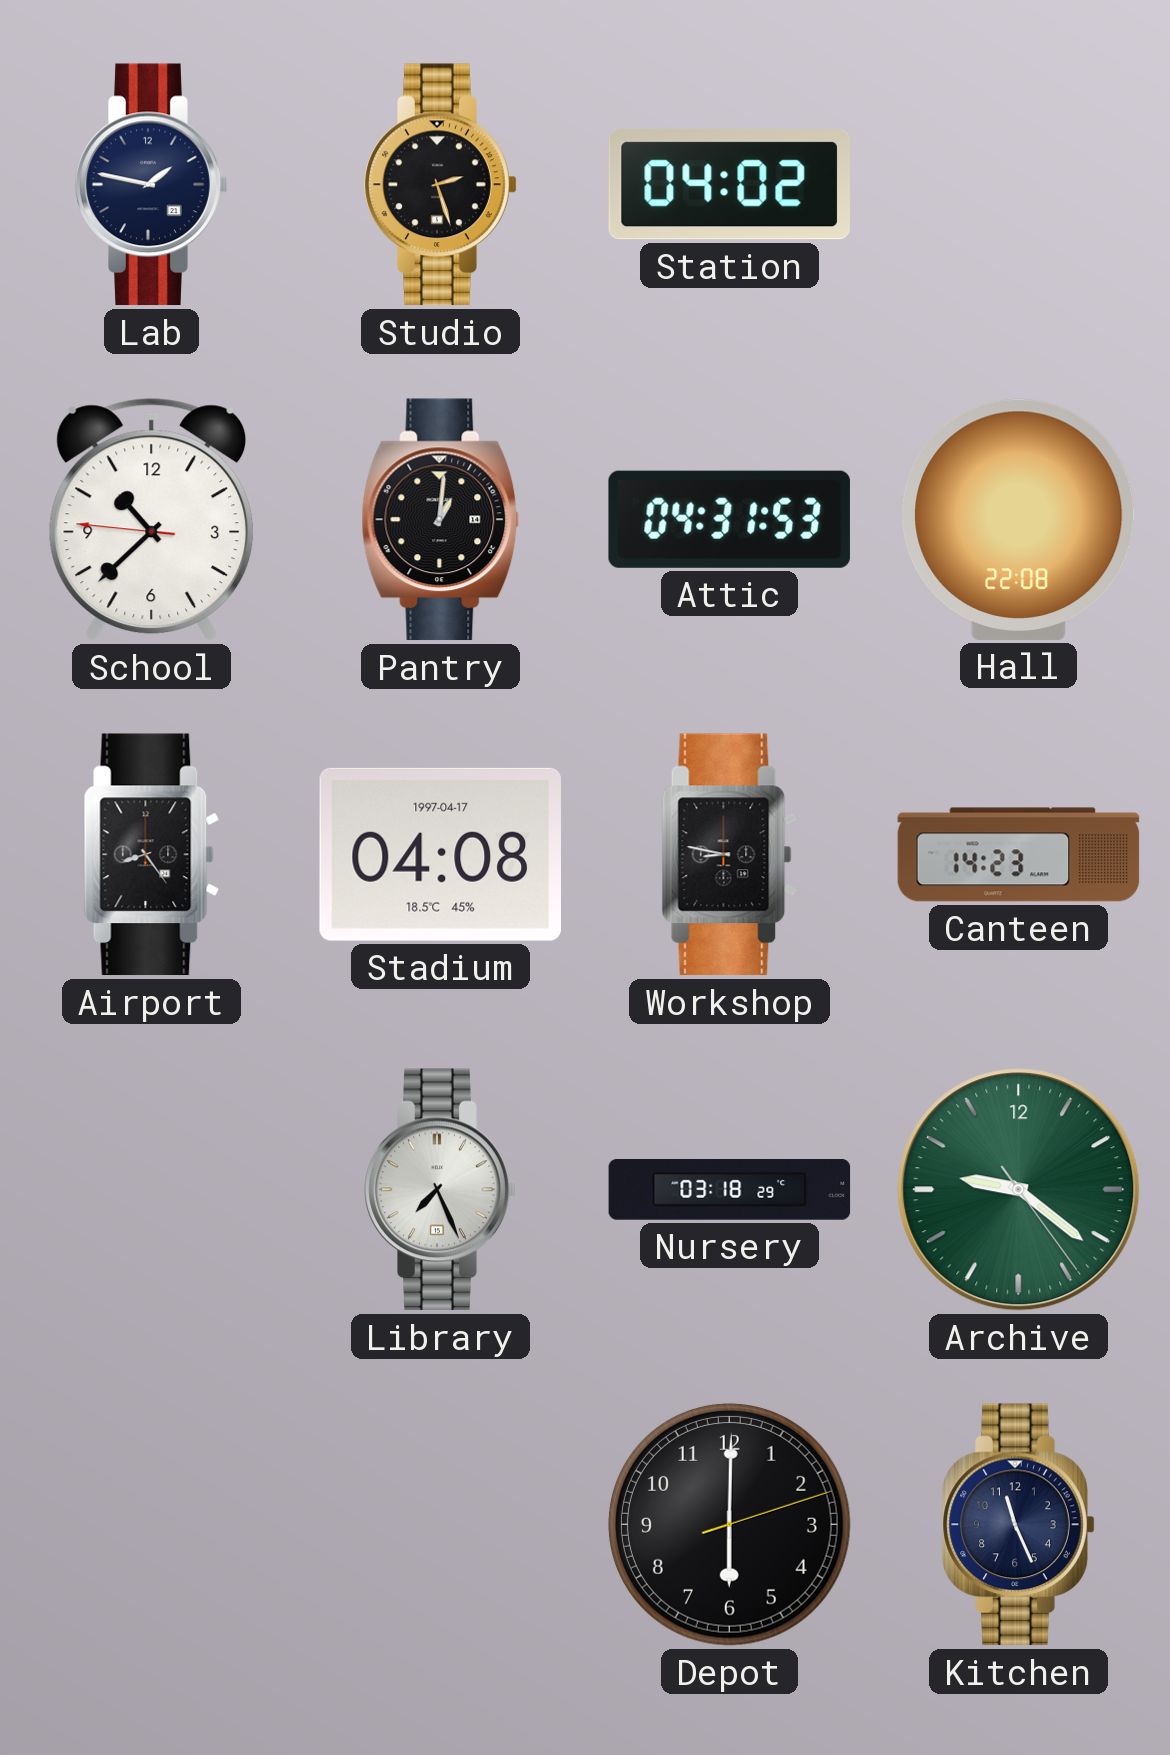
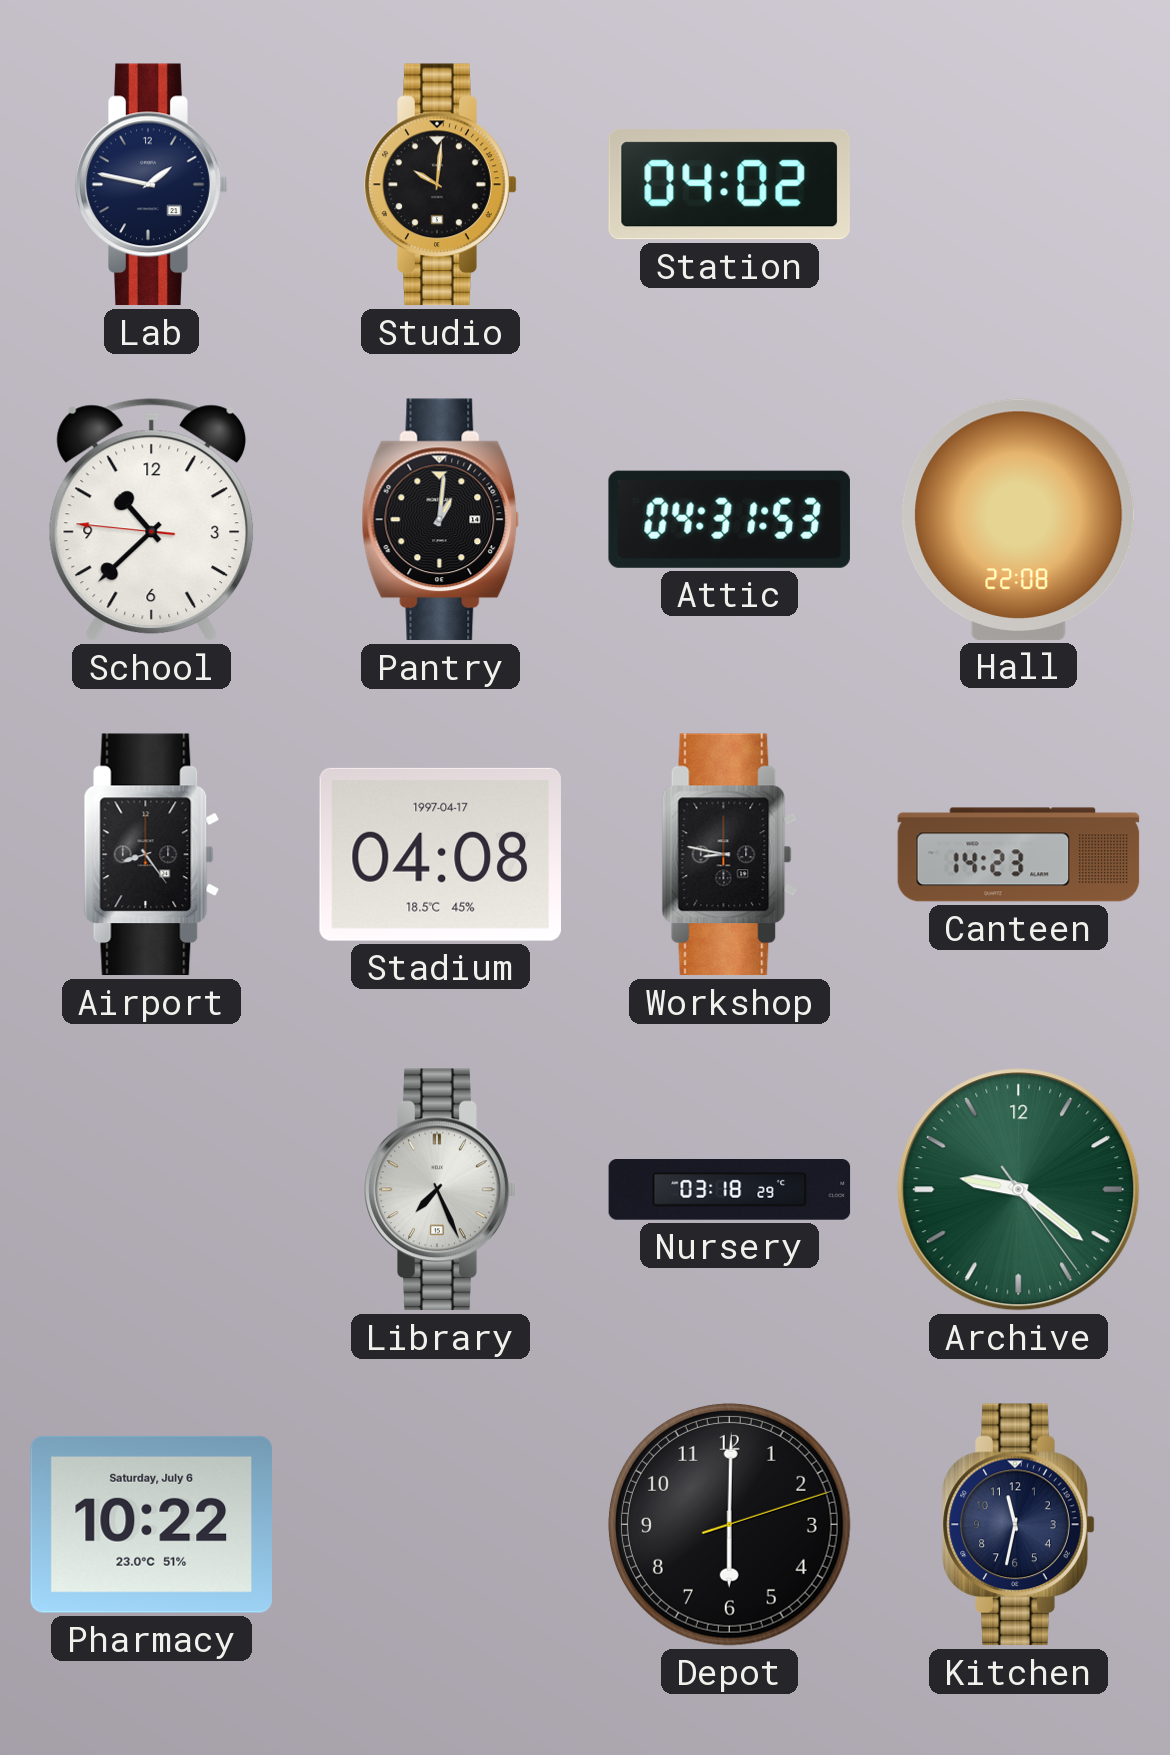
Studio: 2:27 -> 10:01 (441, 185)
Pharmacy: none -> 10:22 (151, 1524)
Kitchen: 11:26 -> 11:32 (1019, 1525)
